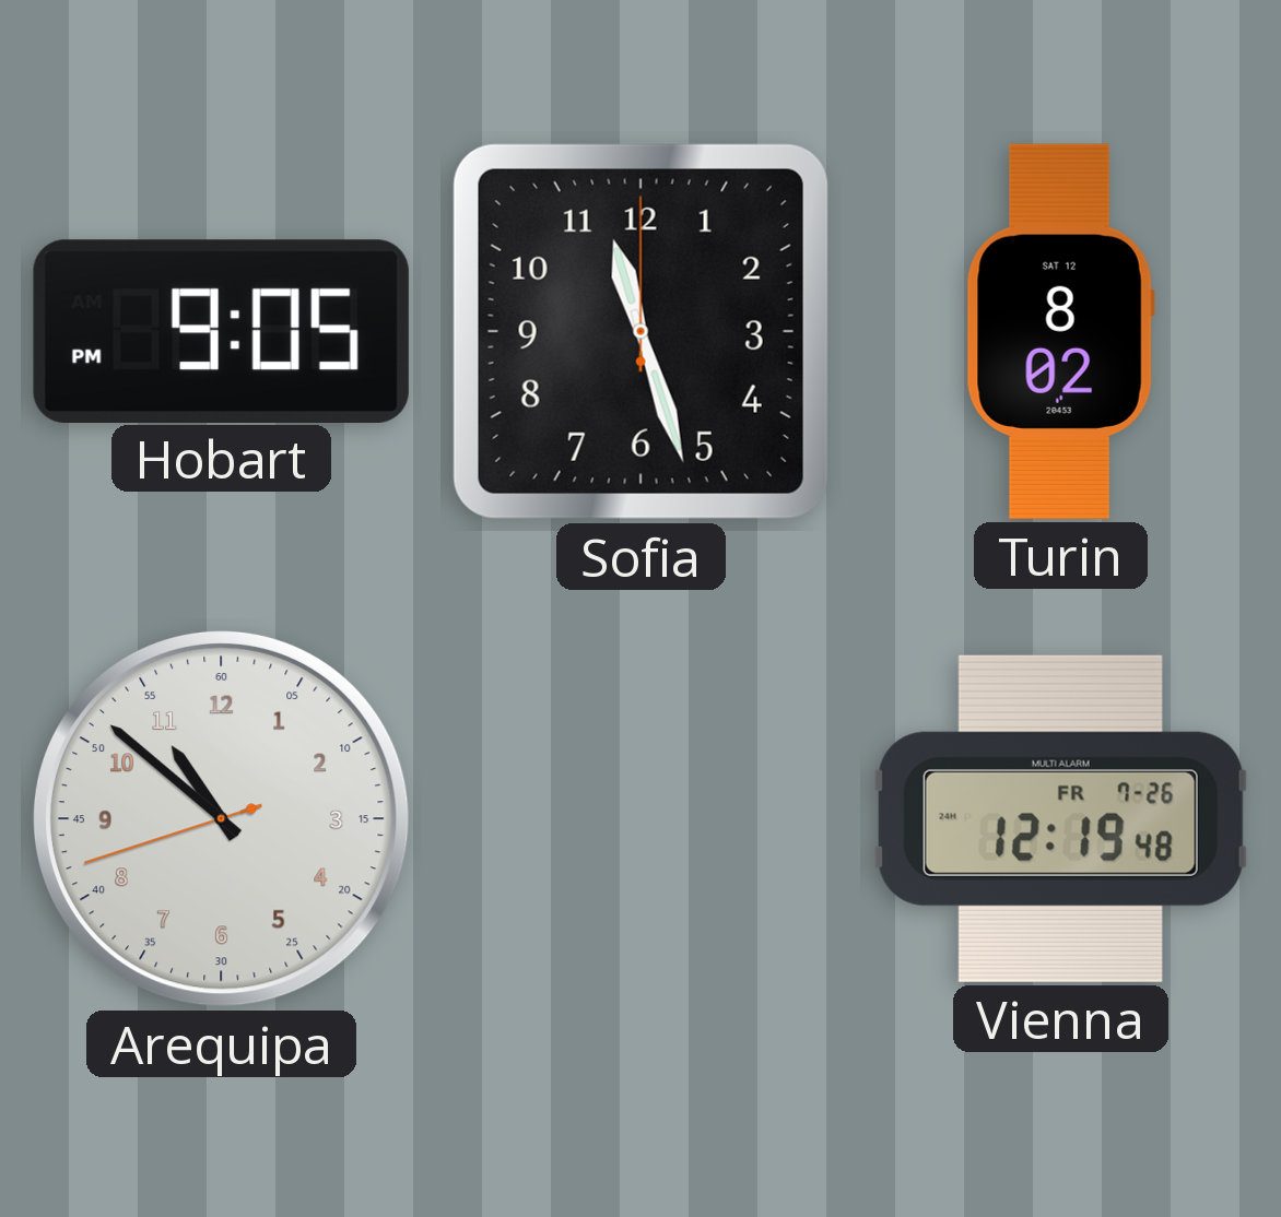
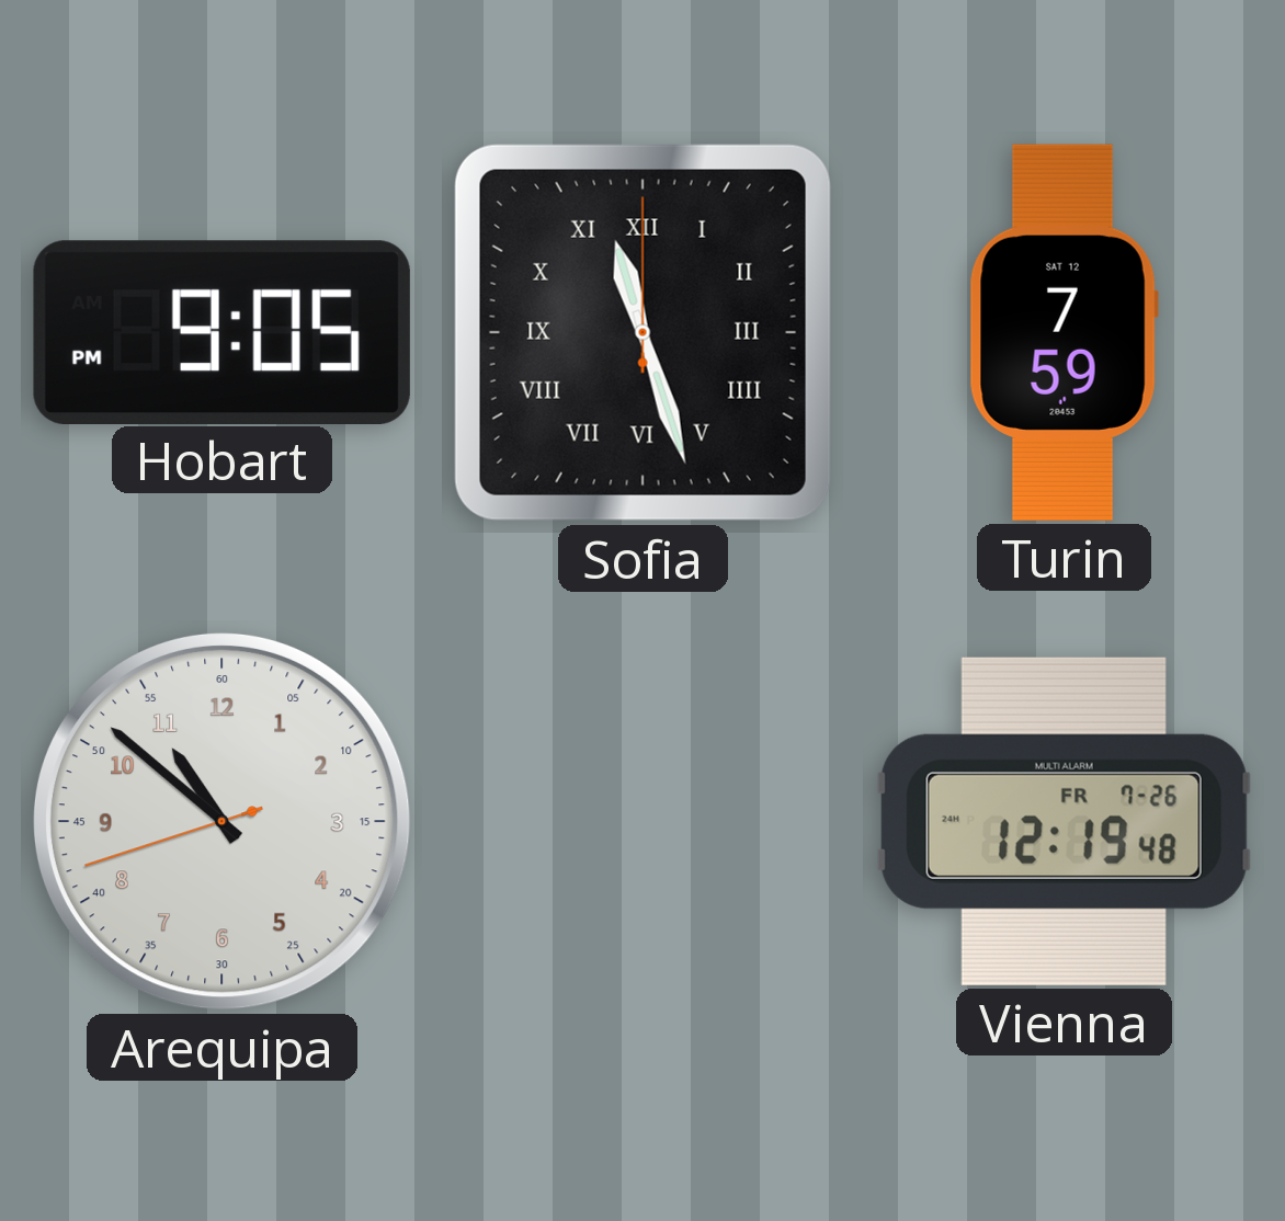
Sofia numerals: Arabic -> Roman (642, 332)
Turin: 8:02 -> 7:59 (1064, 332)
